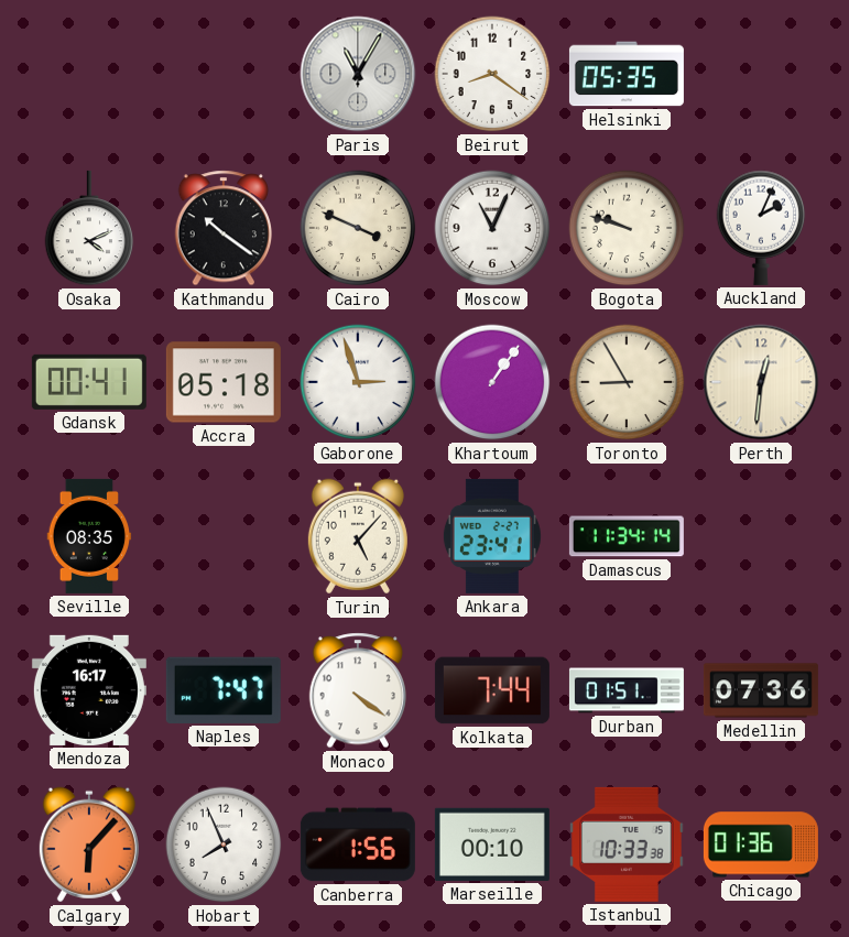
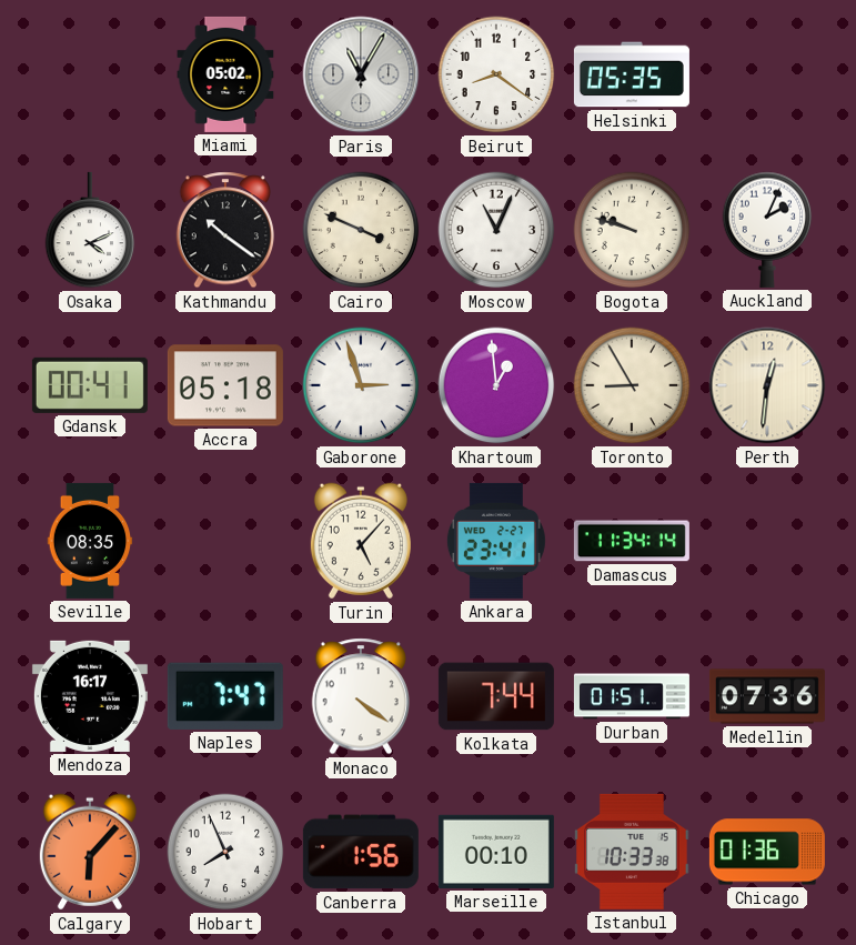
Miami: none -> 05:02 (225, 74)
Khartoum: 1:06 -> 12:59 (496, 385)
